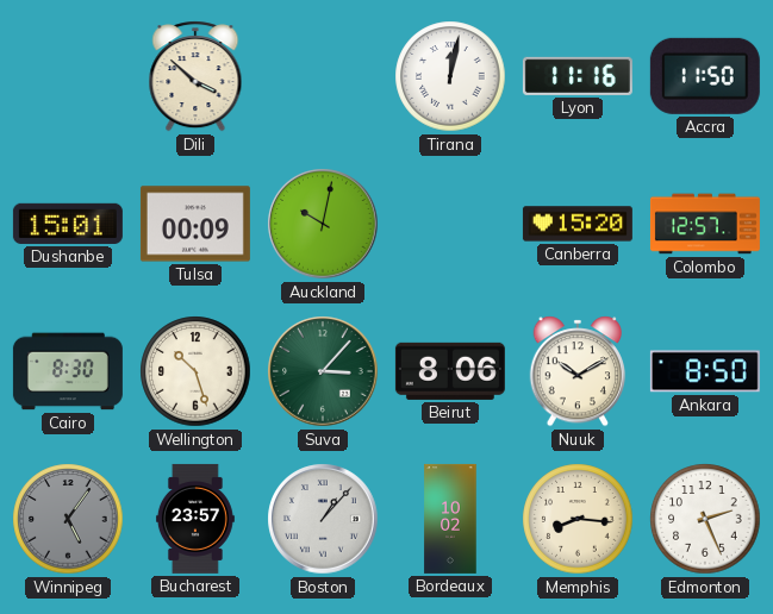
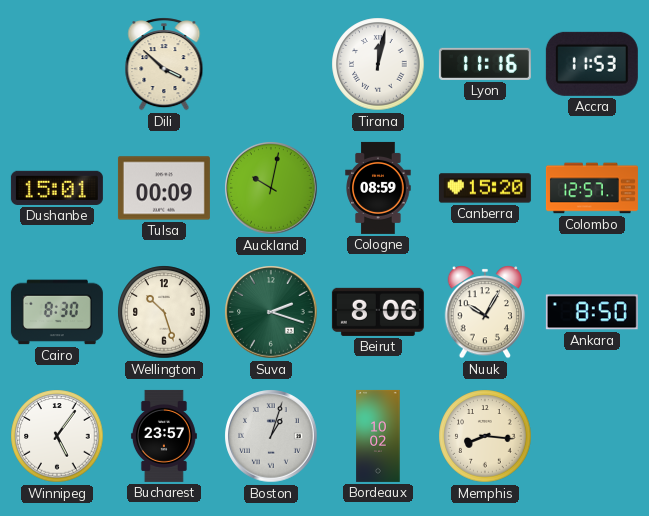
Accra: 11:50 -> 11:53 (592, 64)
Cologne: none -> 08:59 (378, 188)
Suva: 3:07 -> 2:18 (271, 312)
Nuuk: 10:10 -> 10:05 (485, 312)
Winnipeg dial: grey -> white (57, 436)
Boston: 1:07 -> 1:03 (271, 436)
Edmonton: 2:26 -> none (705, 519)
